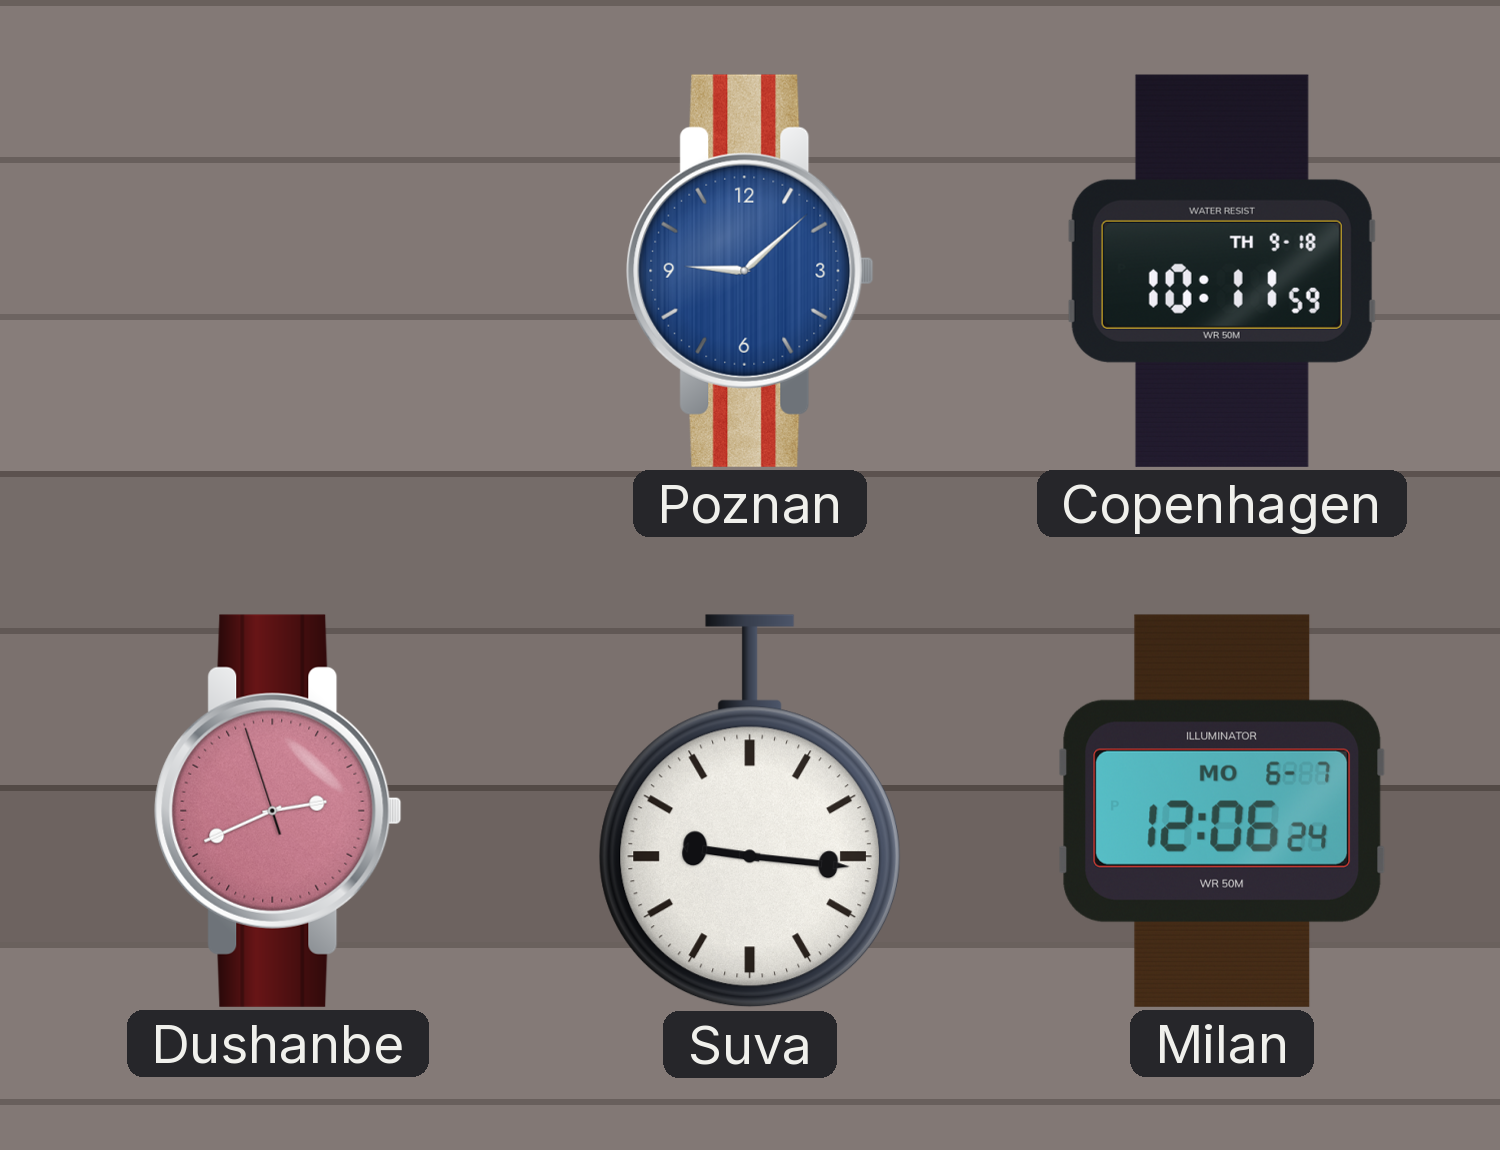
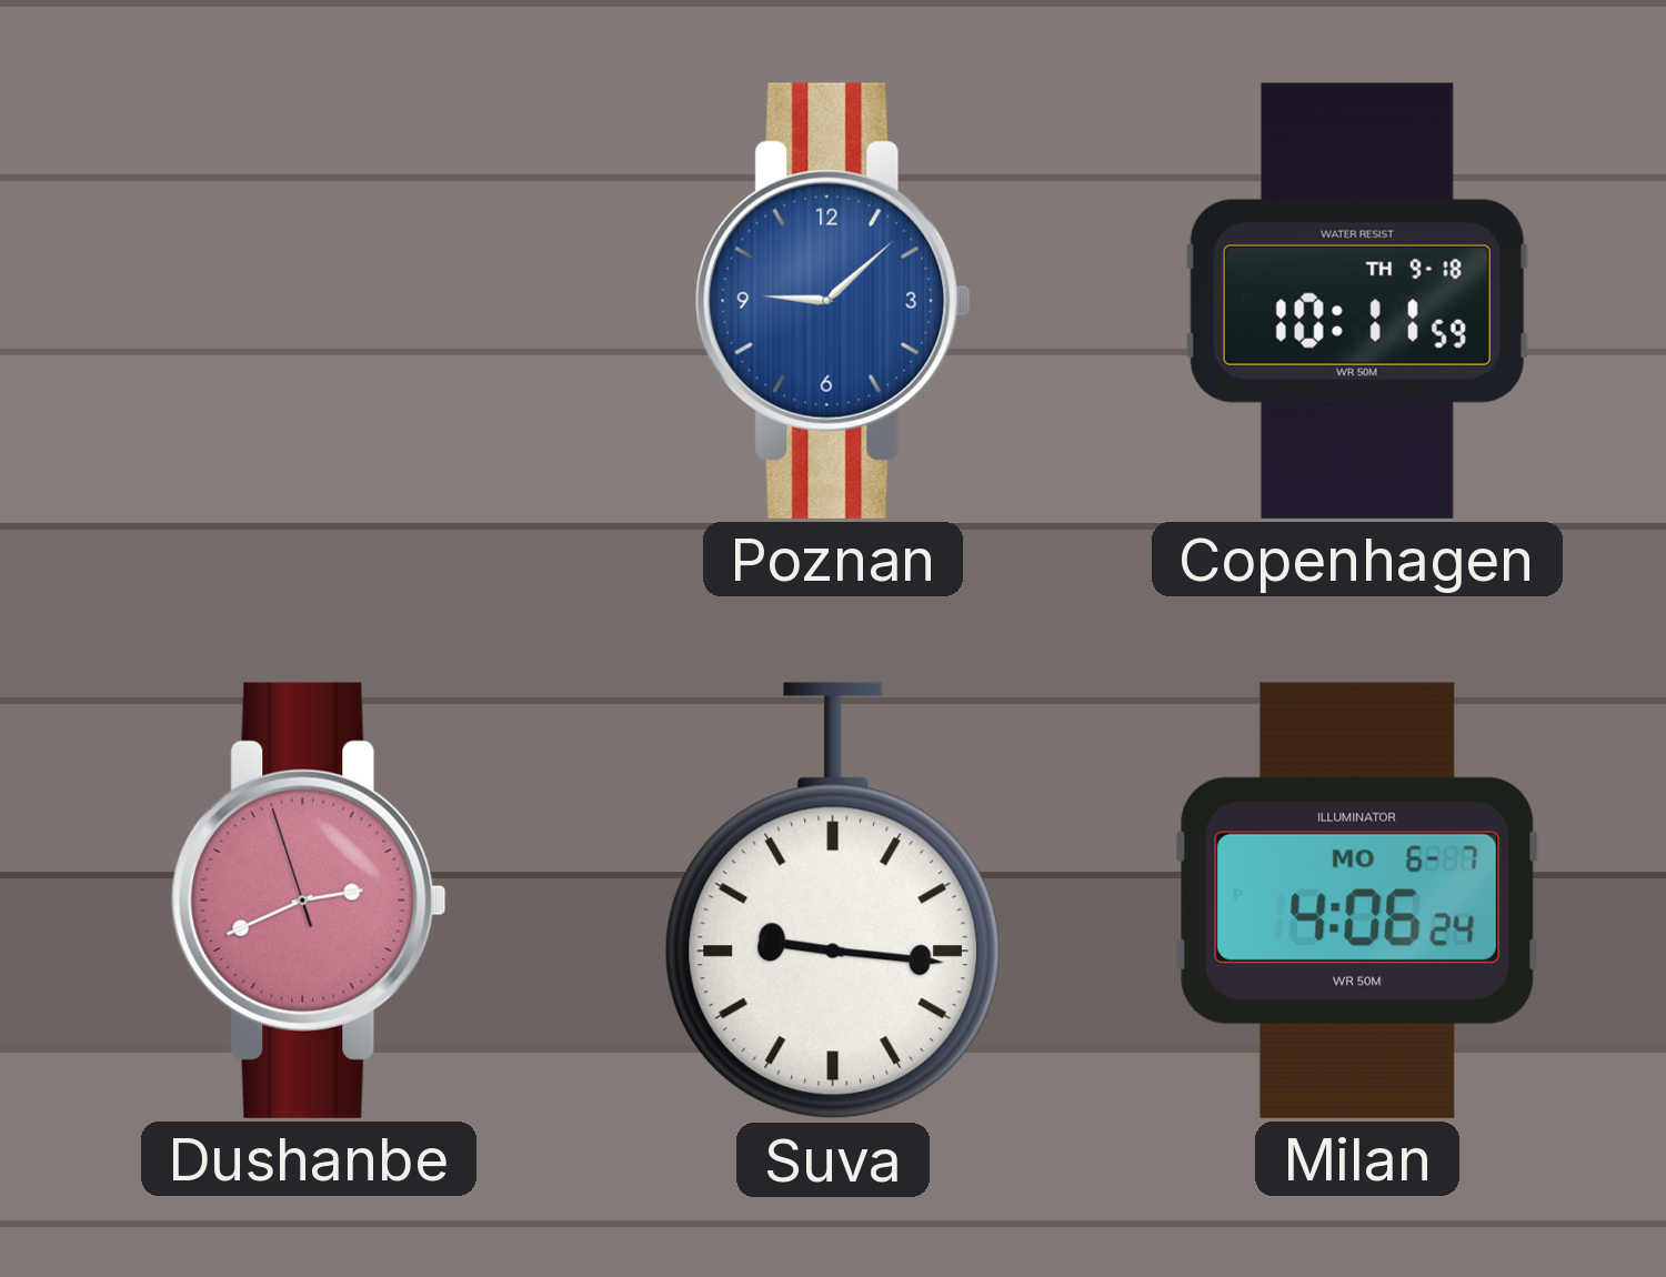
Milan: 12:06 -> 4:06 (1357, 901)
